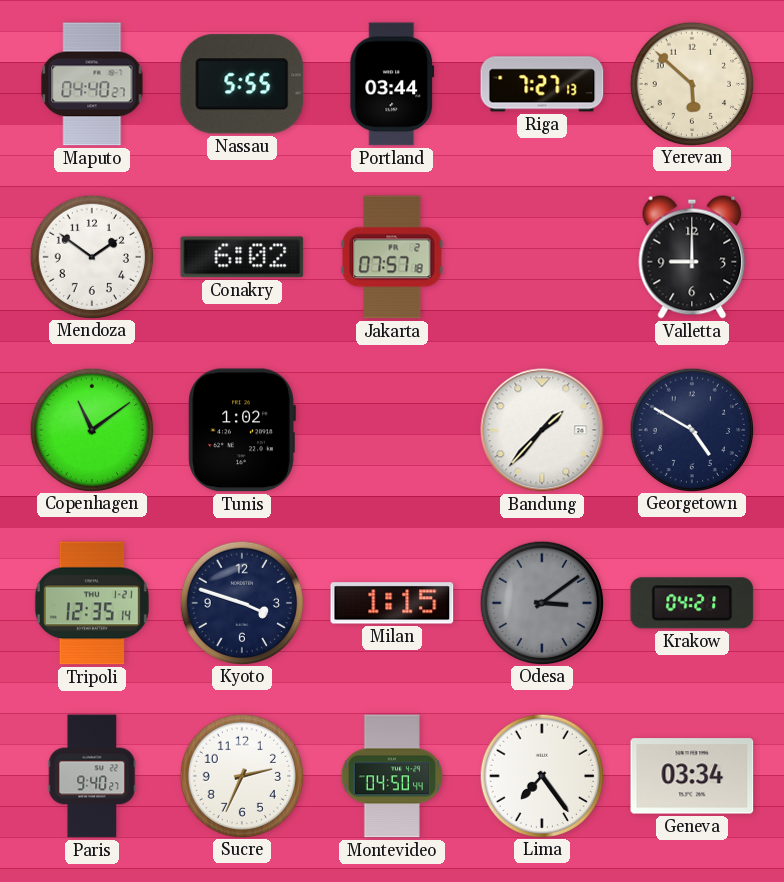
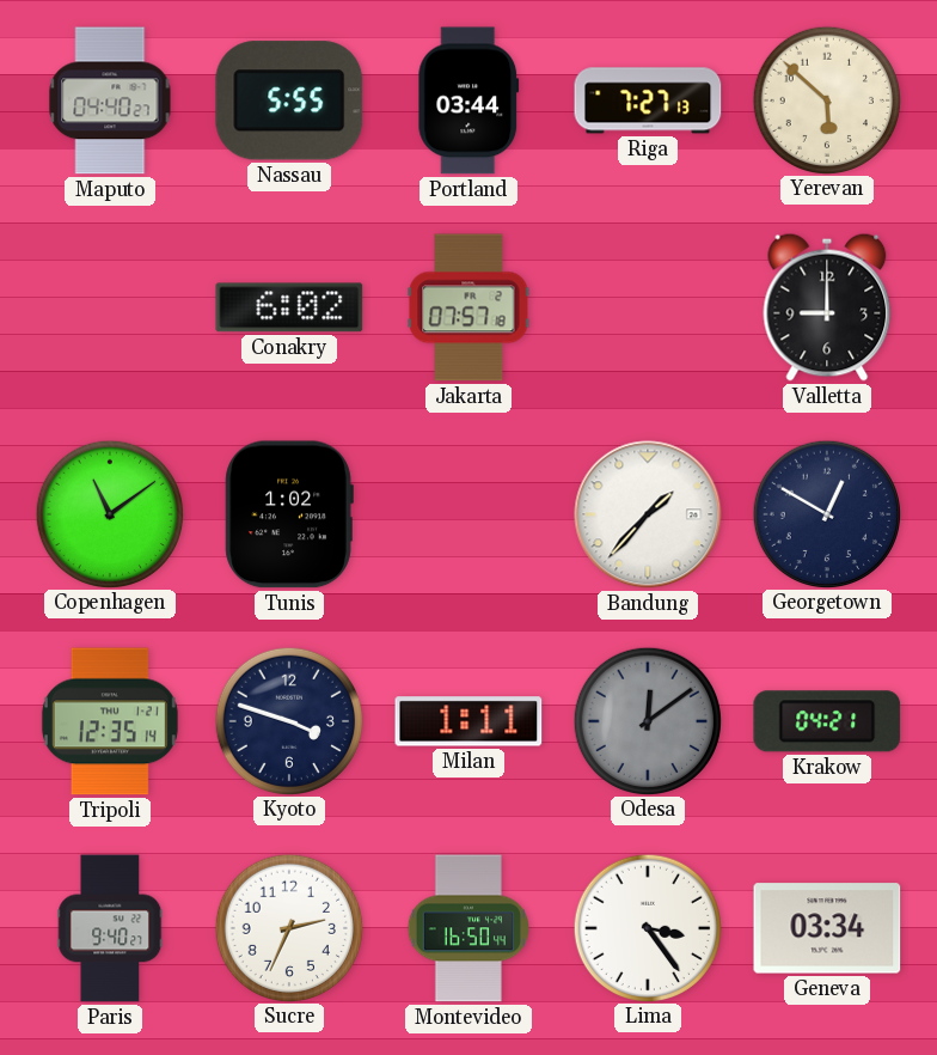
Mendoza: 1:51 -> none (91, 256)
Georgetown: 4:50 -> 12:50 (826, 513)
Milan: 1:15 -> 1:11 (468, 721)
Odesa: 3:09 -> 12:09 (647, 720)
Montevideo: 04:50 -> 16:50 (467, 928)
Lima: 7:24 -> 3:24 (647, 927)
